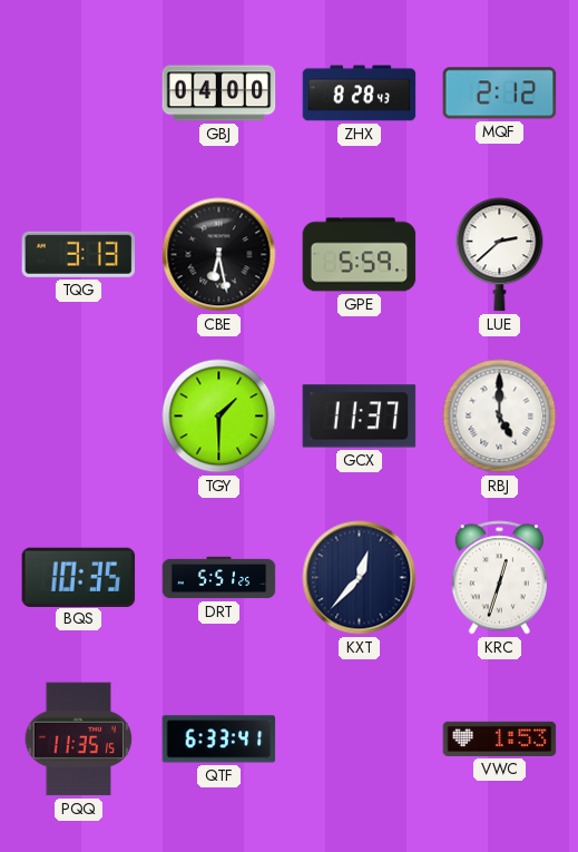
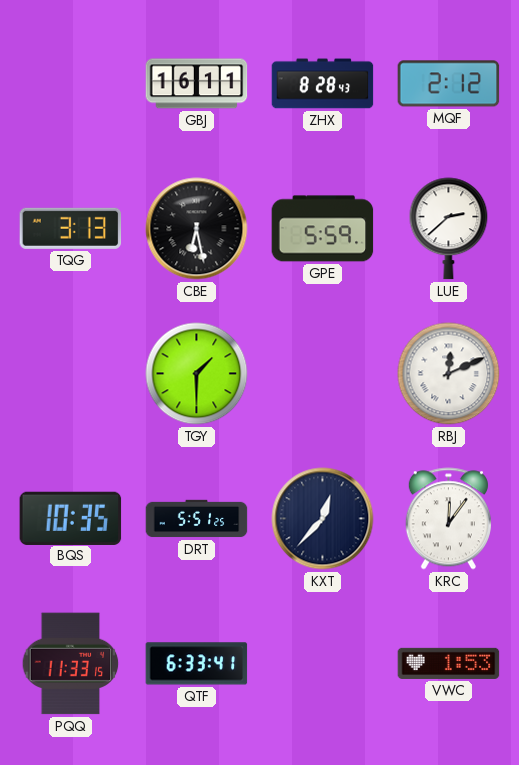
GBJ: 04:00 -> 16:11 (197, 84)
GCX: 11:37 -> none (360, 417)
RBJ: 5:00 -> 12:11 (449, 374)
KRC: 12:33 -> 12:06 (448, 519)
PQQ: 11:35 -> 11:33 (71, 664)
